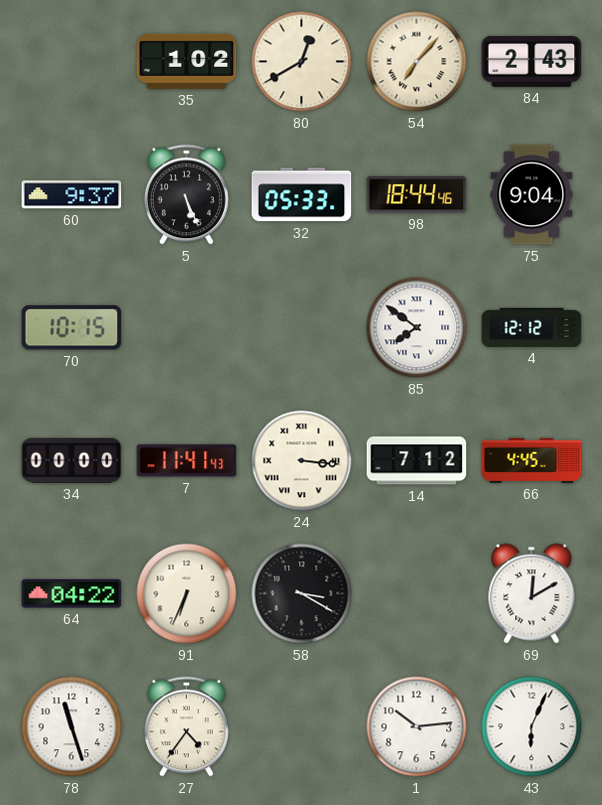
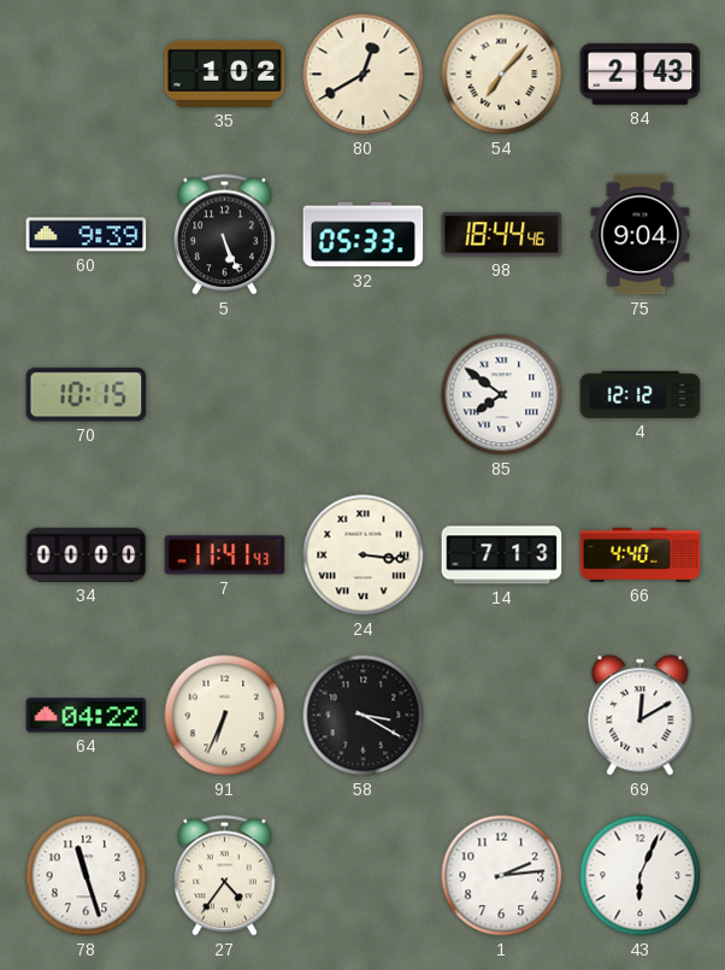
60: 9:37 -> 9:39 (87, 235)
14: 7:12 -> 7:13 (502, 555)
66: 4:45 -> 4:40 (641, 554)
1: 10:14 -> 2:14 (502, 876)
